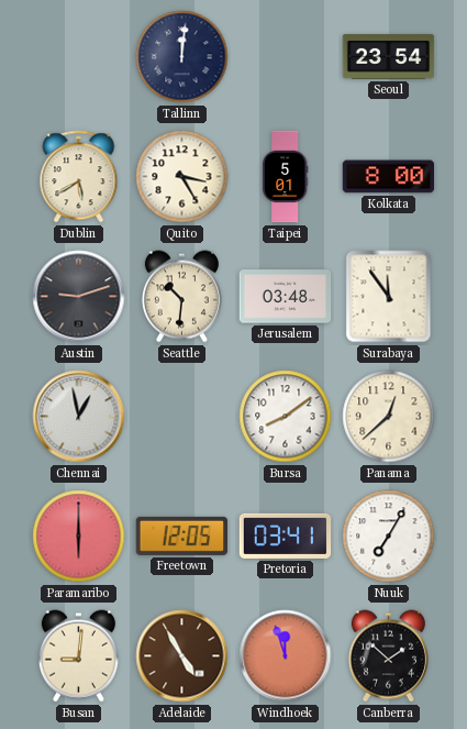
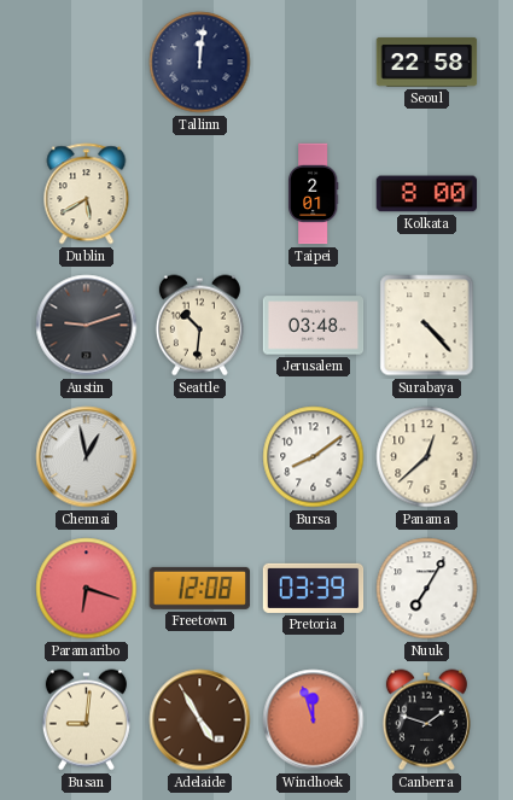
Seoul: 23:54 -> 22:58 (427, 62)
Quito: 3:25 -> none (182, 177)
Taipei: 5:01 -> 2:01 (314, 194)
Surabaya: 11:54 -> 4:23 (427, 326)
Paramaribo: 6:00 -> 6:18 (87, 589)
Freetown: 12:05 -> 12:08 (200, 588)
Pretoria: 03:41 -> 03:39 (314, 588)
Canberra: 1:52 -> 1:48 (426, 720)
